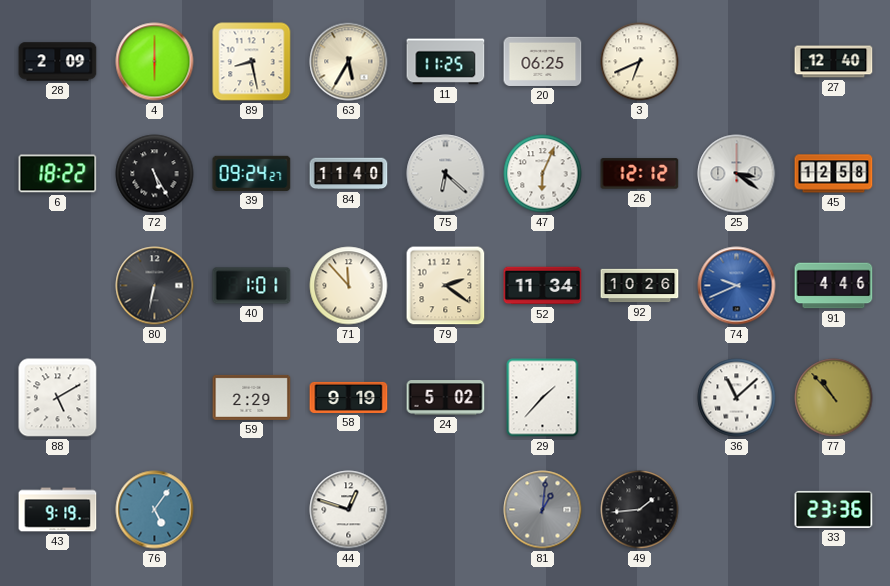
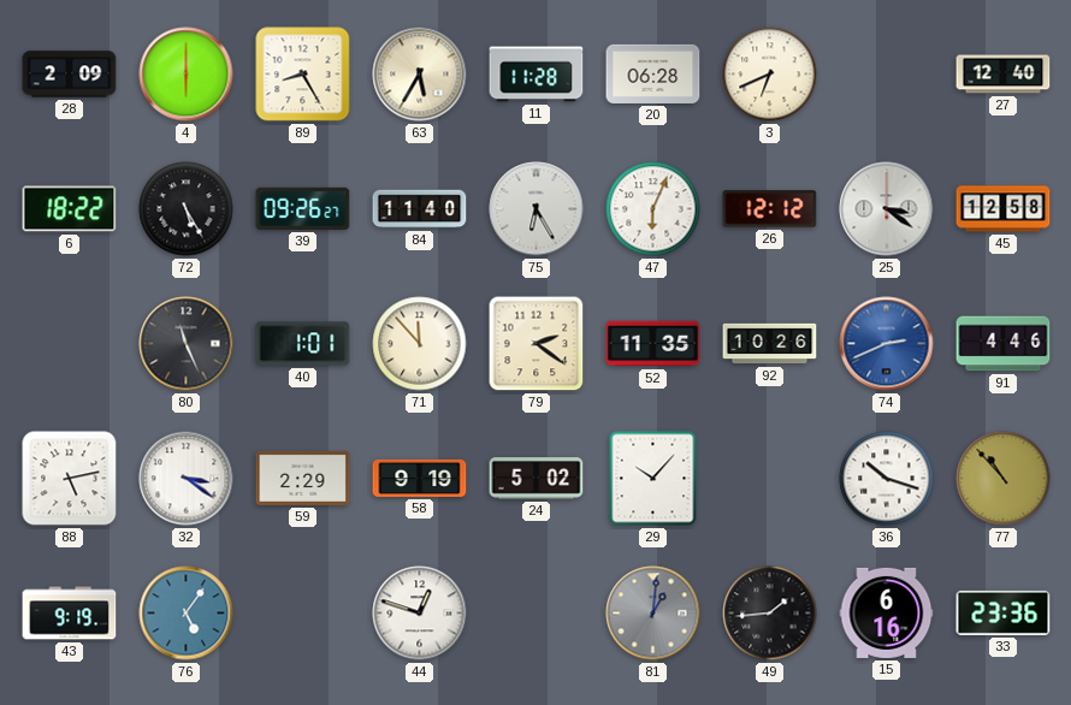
89: 8:28 -> 8:25 (303, 75)
11: 11:25 -> 11:28 (537, 75)
20: 06:25 -> 06:28 (653, 73)
39: 09:24 -> 09:26 (303, 208)
75: 6:22 -> 6:25 (537, 209)
80: 6:32 -> 11:26 (187, 344)
52: 11:34 -> 11:35 (653, 344)
74: 9:41 -> 2:41 (887, 344)
88: 5:10 -> 5:13 (70, 479)
32: none -> 3:21 (187, 479)
29: 1:37 -> 10:07 (653, 479)
36: 11:08 -> 10:18 (887, 479)
15: none -> 6:16 (887, 612)
